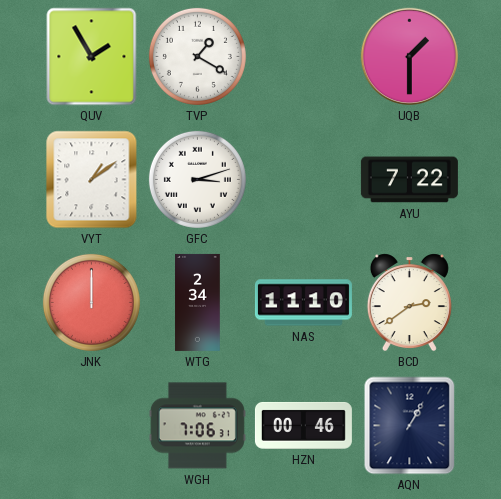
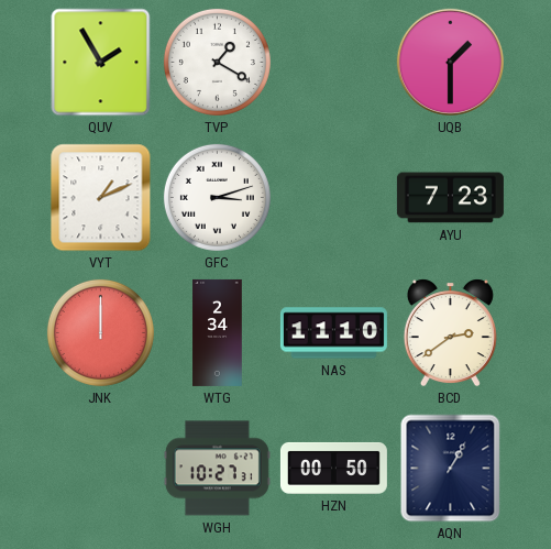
VYT: 1:09 -> 1:11 (101, 198)
AYU: 7:22 -> 7:23 (450, 198)
WGH: 7:06 -> 10:27 (217, 469)
HZN: 00:46 -> 00:50 (333, 468)
